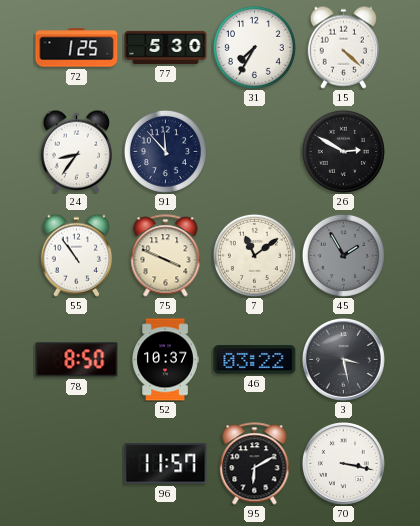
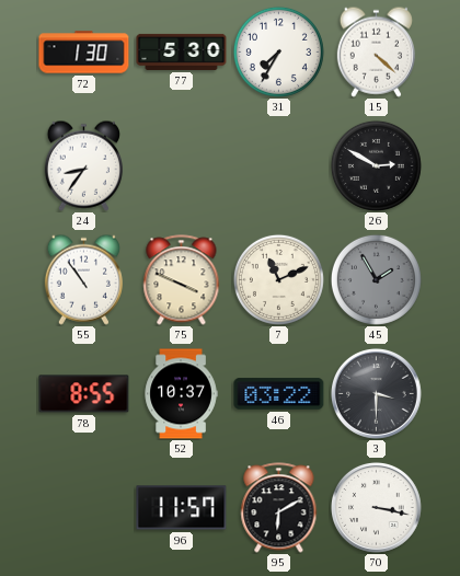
72: 1:25 -> 1:30 (84, 53)
91: 11:53 -> none (165, 151)
7: 11:09 -> 11:11 (278, 279)
78: 8:50 -> 8:55 (84, 394)
3: 3:28 -> 3:30 (376, 393)
